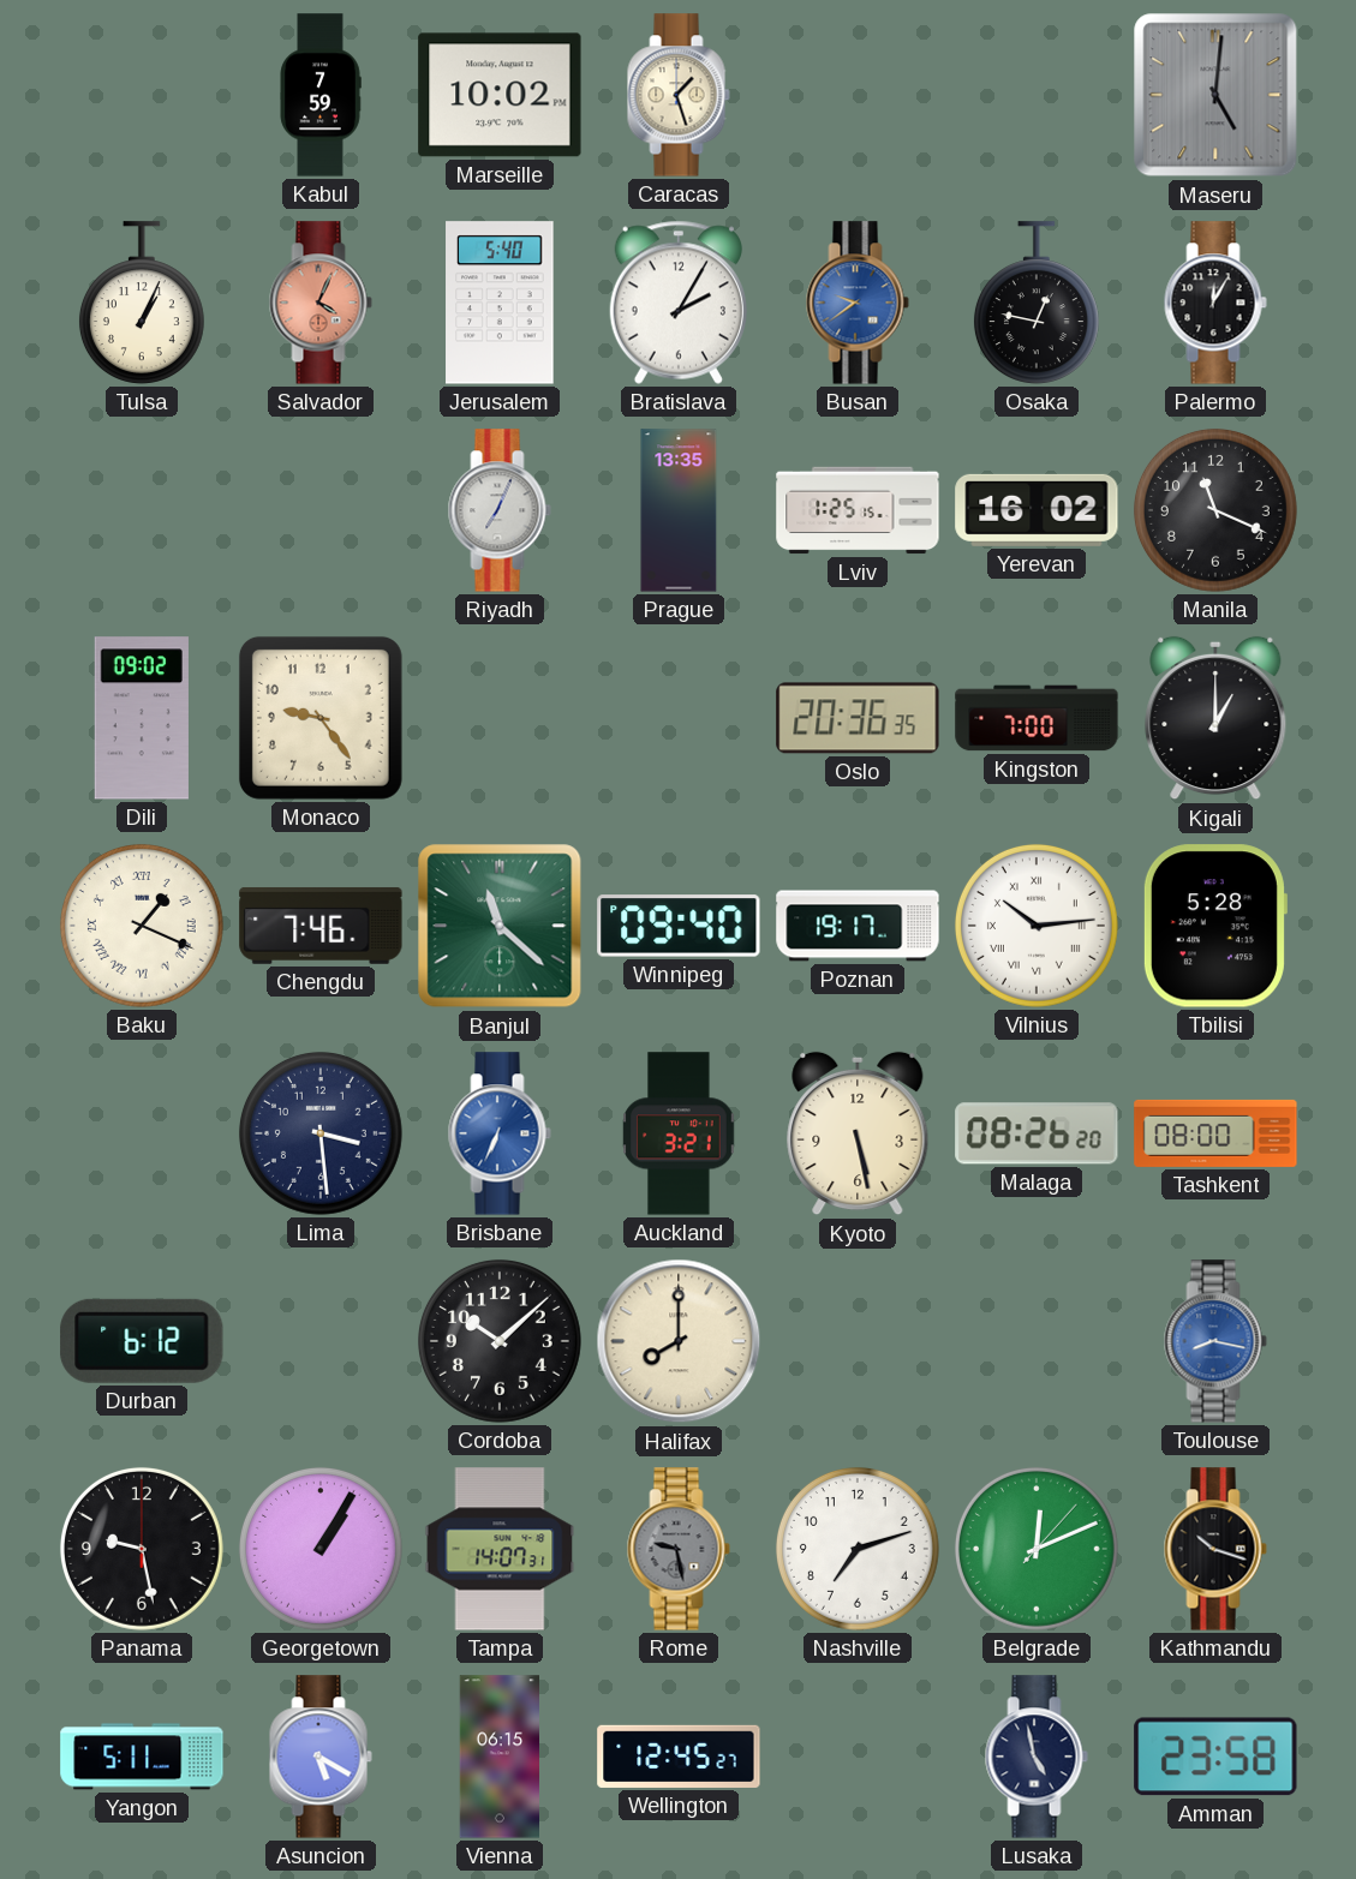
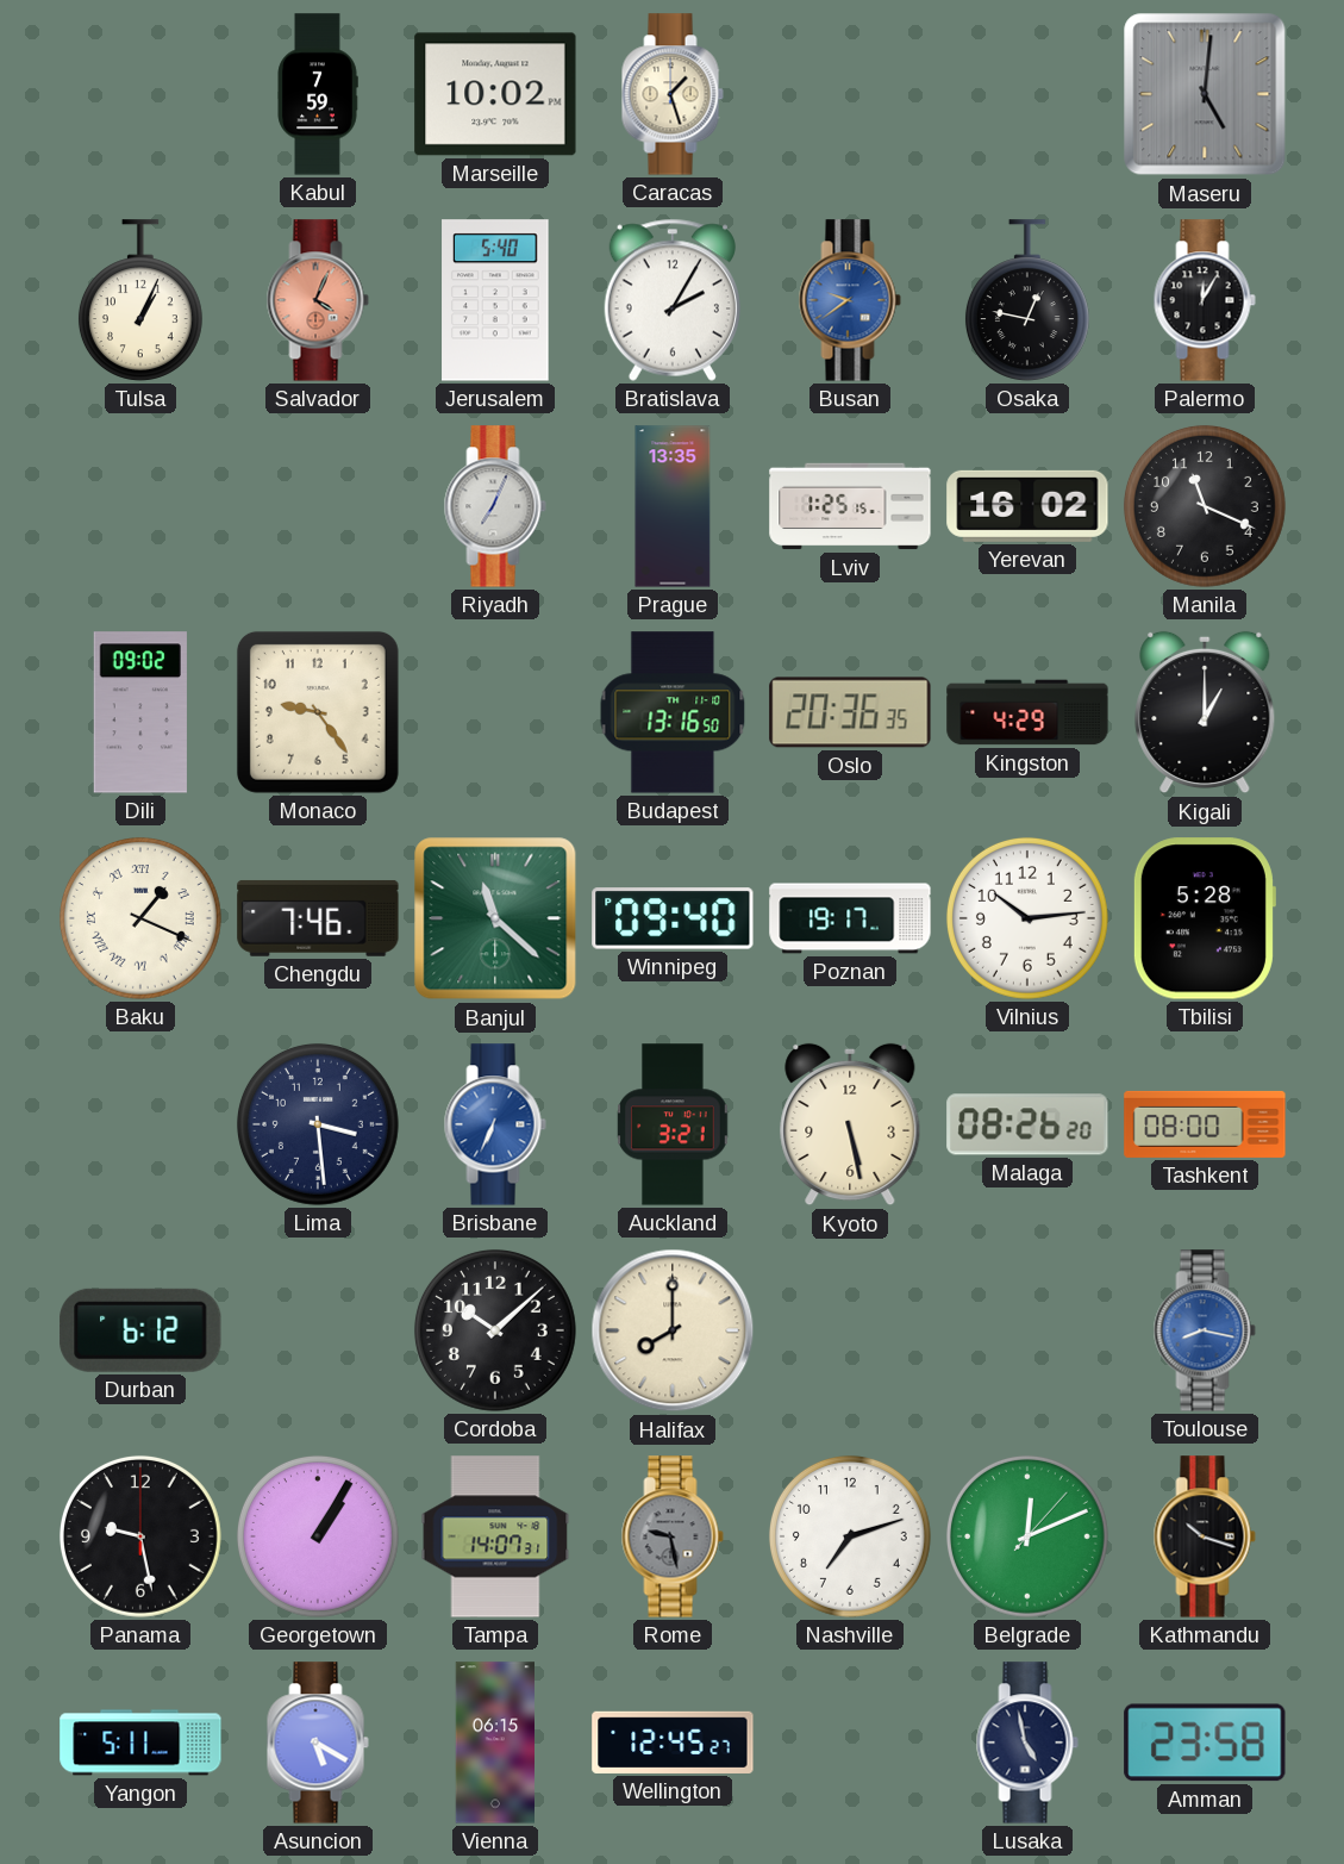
Budapest: none -> 13:16 (673, 712)
Kingston: 7:00 -> 4:29 (1027, 712)
Vilnius numerals: Roman -> Arabic (1027, 918)
